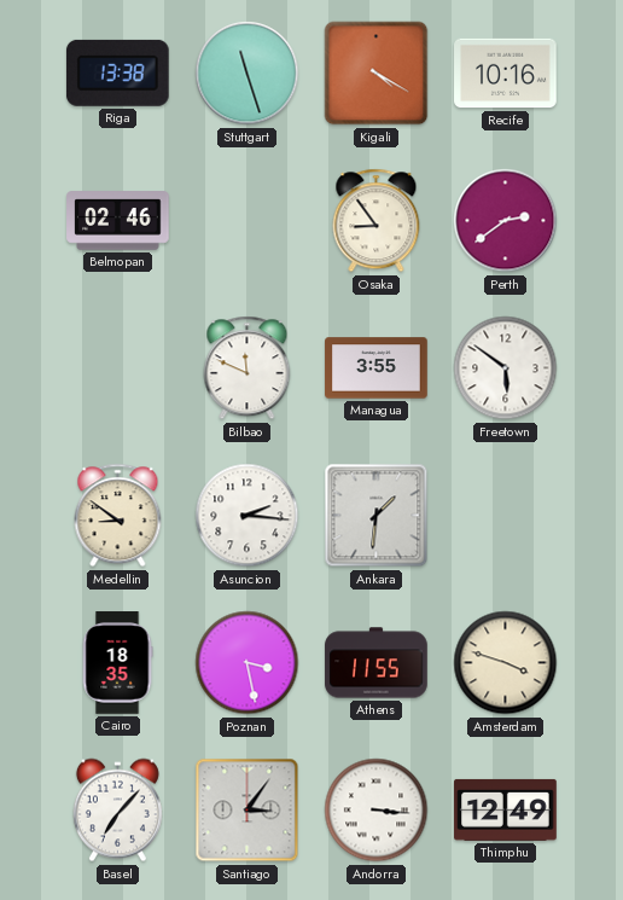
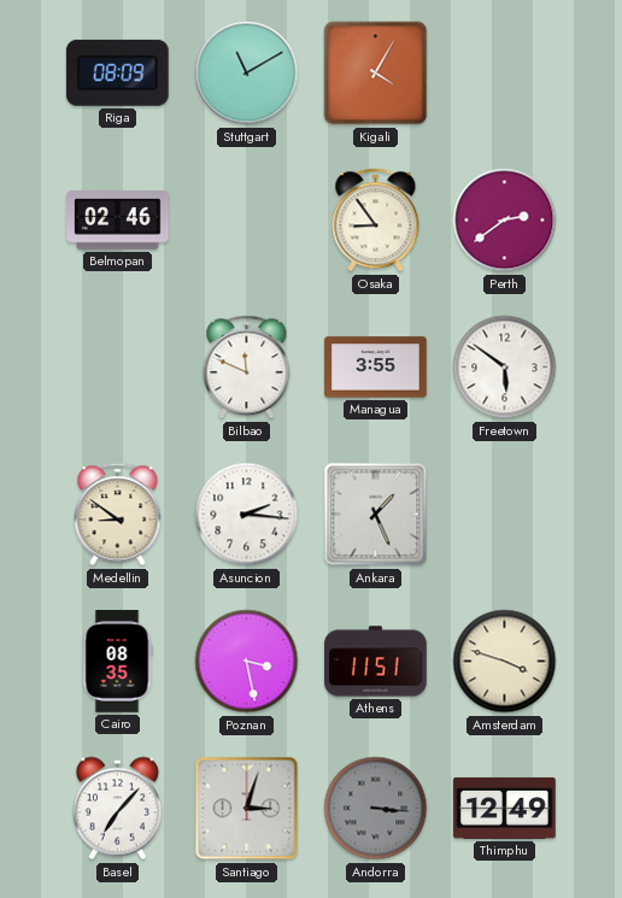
Riga: 13:38 -> 08:09 (117, 72)
Stuttgart: 11:27 -> 11:10 (247, 74)
Kigali: 4:20 -> 4:05 (376, 74)
Recife: 10:16 -> none (506, 74)
Ankara: 1:31 -> 1:26 (376, 515)
Cairo: 18:35 -> 08:35 (117, 662)
Athens: 11:55 -> 11:51 (376, 662)
Santiago: 3:06 -> 3:03 (247, 809)
Andorra dial: white -> grey (376, 809)
